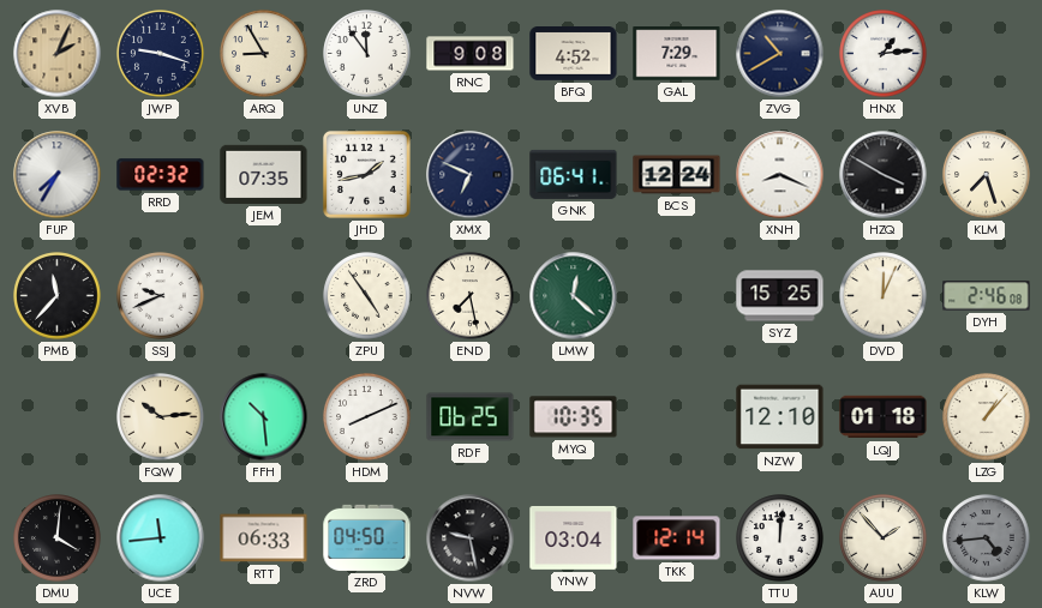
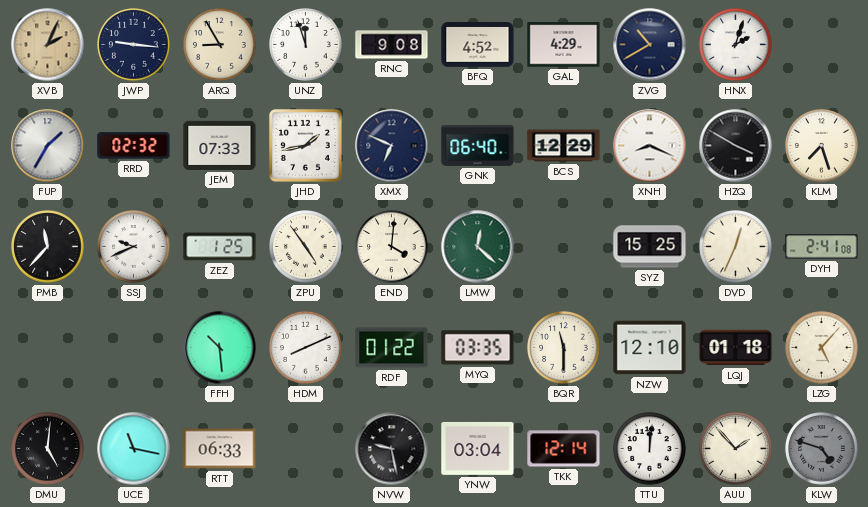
JWP: 9:18 -> 9:16 (134, 45)
UNZ: 11:54 -> 11:57 (306, 45)
GAL: 7:29 -> 4:29 (564, 45)
HNX: 1:14 -> 2:03 (736, 45)
FUP: 7:35 -> 1:35 (48, 146)
JEM: 07:35 -> 07:33 (220, 145)
GNK: 06:41 -> 06:40 (478, 145)
BCS: 12:24 -> 12:29 (564, 146)
ZEZ: none -> 1:25 (220, 247)
END: 7:28 -> 4:01 (392, 247)
DVD: 12:04 -> 12:34 (736, 247)
DYH: 2:46 -> 2:41 (822, 247)
FQW: 10:14 -> none (161, 417)
RDF: 06:25 -> 01:22 (392, 348)
MYQ: 10:35 -> 03:35 (478, 348)
BQR: none -> 11:30 (564, 348)
LZG: 1:07 -> 5:07 (822, 348)
DMU: 4:01 -> 5:01 (48, 449)
UCE: 11:44 -> 11:17 (134, 449)
ZRD: 04:50 -> none (367, 537)
KLW: 4:44 -> 4:48 (822, 449)
